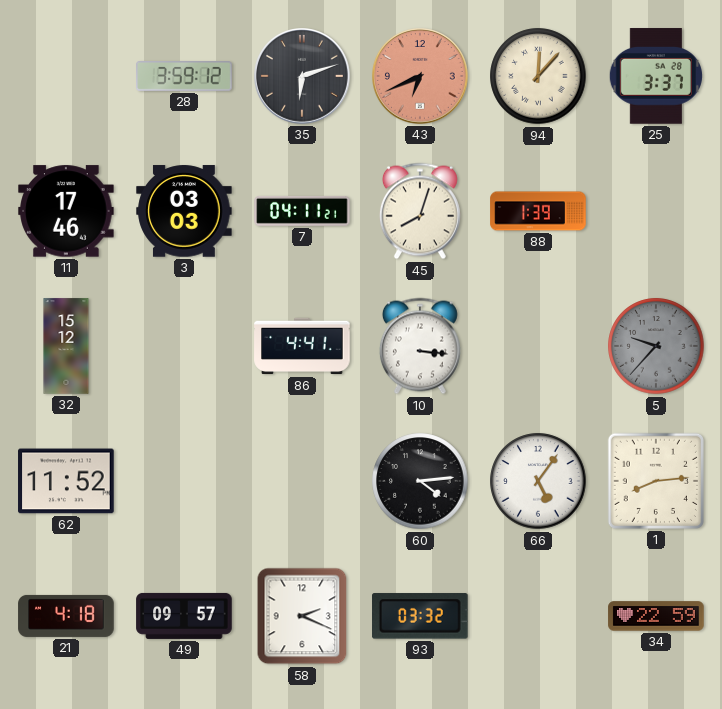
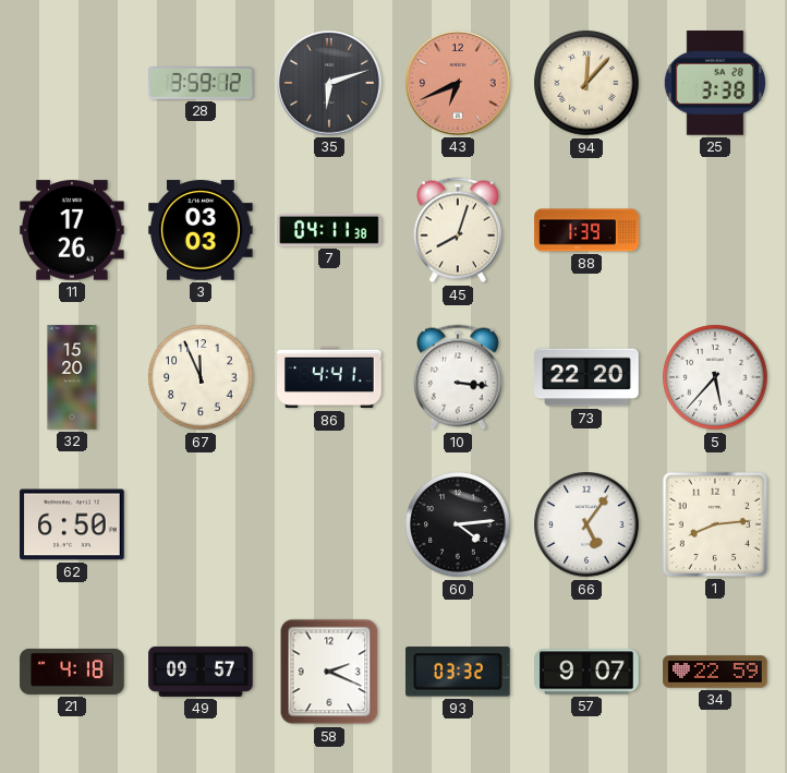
25: 3:37 -> 3:38 (715, 83)
11: 17:46 -> 17:26 (72, 230)
7: 04:11:21 -> 04:11:38 (329, 230)
32: 15:12 -> 15:20 (72, 377)
67: none -> 11:56 (201, 377)
73: none -> 22:20 (586, 377)
5: 9:37 -> 5:37 (715, 377)
5 dial: grey -> white (715, 377)
62: 11:52 -> 6:50 (72, 524)
57: none -> 9:07 (586, 672)
